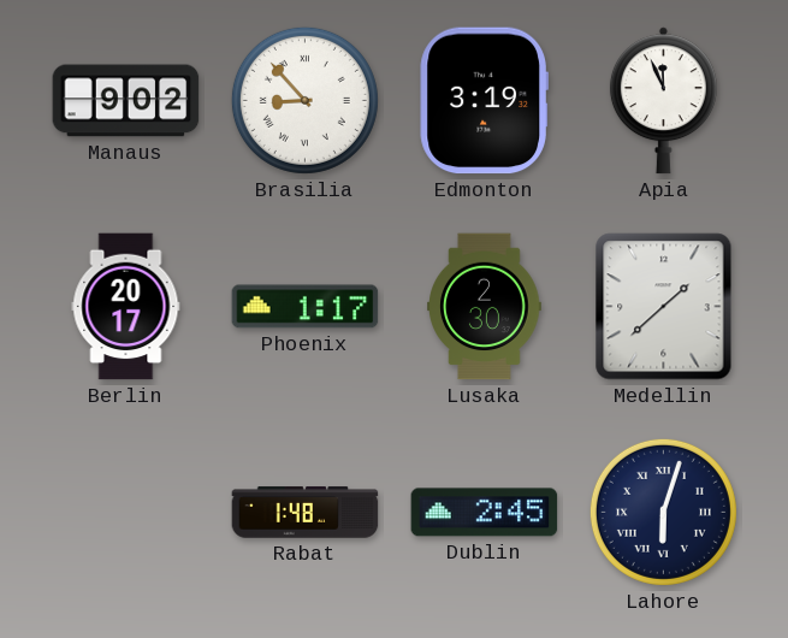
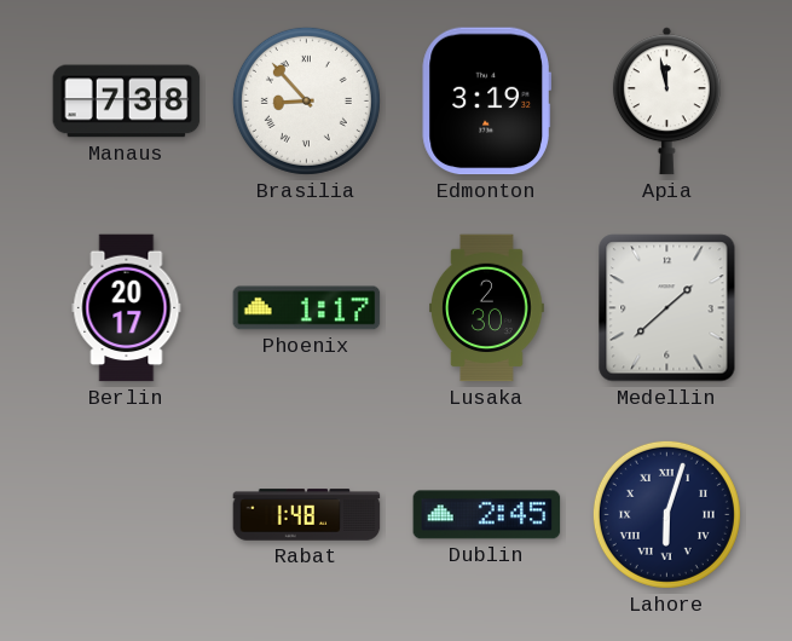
Manaus: 9:02 -> 7:38 (127, 102)
Apia: 11:56 -> 11:58 (666, 102)
